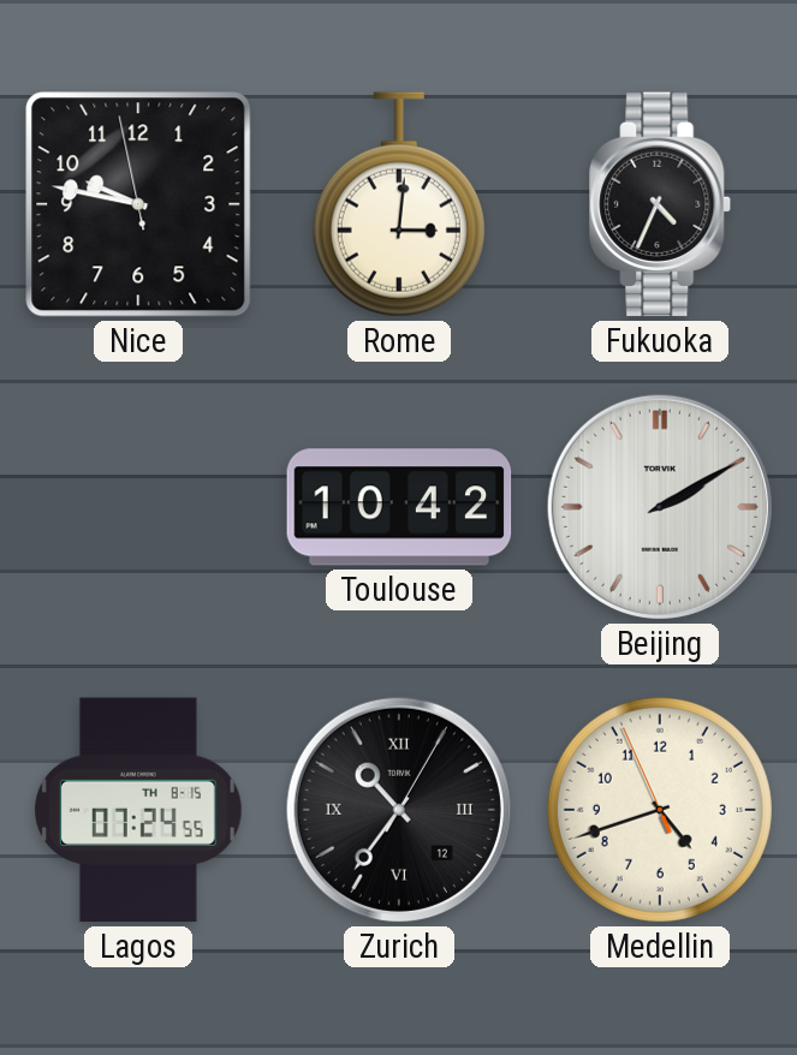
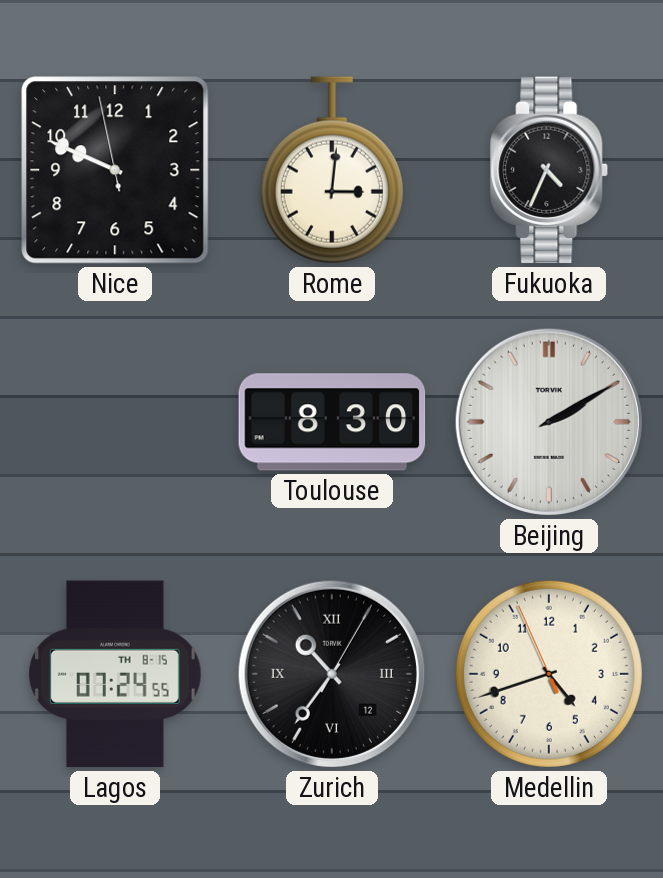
Nice: 9:46 -> 9:48 (115, 170)
Toulouse: 10:42 -> 8:30 (332, 422)
